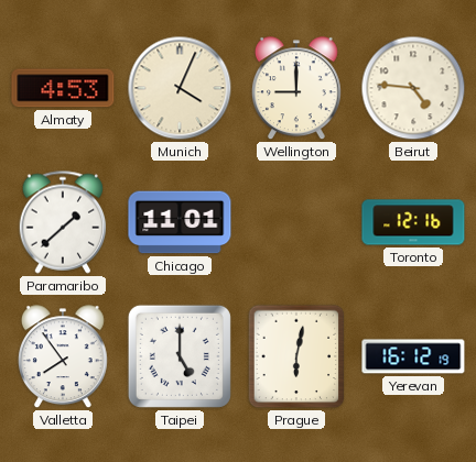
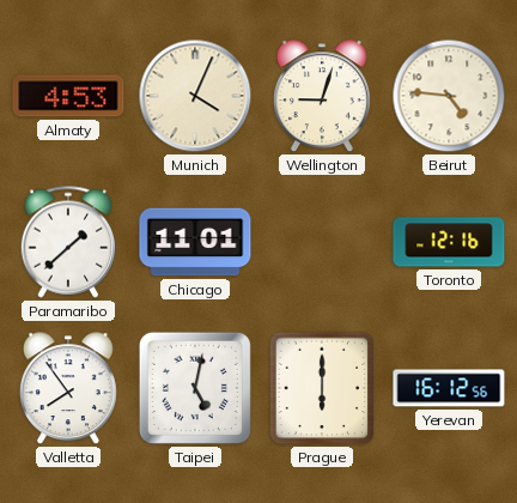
Wellington: 9:00 -> 9:03 (322, 97)
Taipei: 5:00 -> 5:02 (195, 388)
Prague: 6:02 -> 6:00 (322, 388)
Yerevan: 16:12:19 -> 16:12:56 (449, 388)
